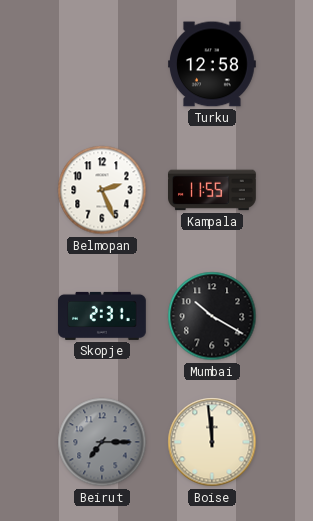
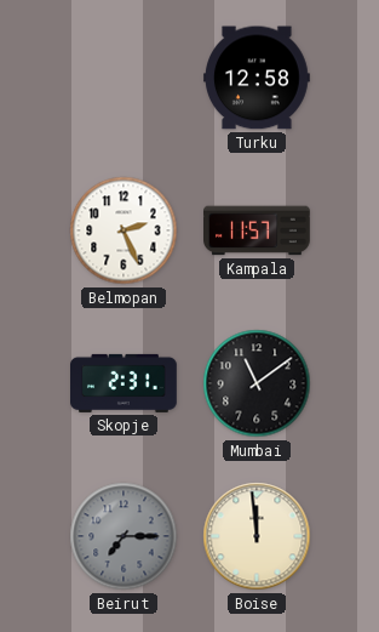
Kampala: 11:55 -> 11:57 (258, 230)
Mumbai: 10:20 -> 11:09 (257, 383)
